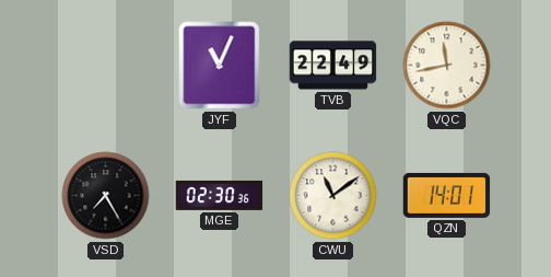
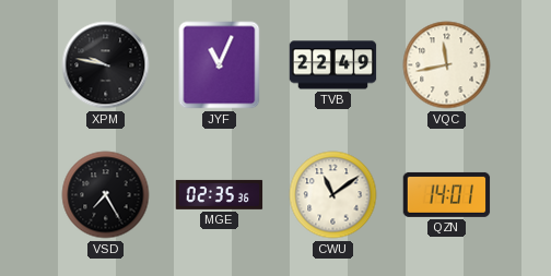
XPM: none -> 9:47 (106, 65)
MGE: 02:30 -> 02:35 (220, 194)
